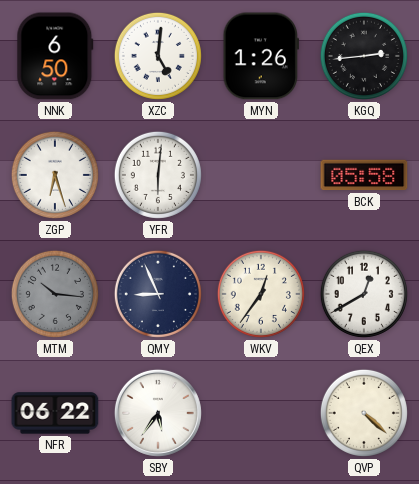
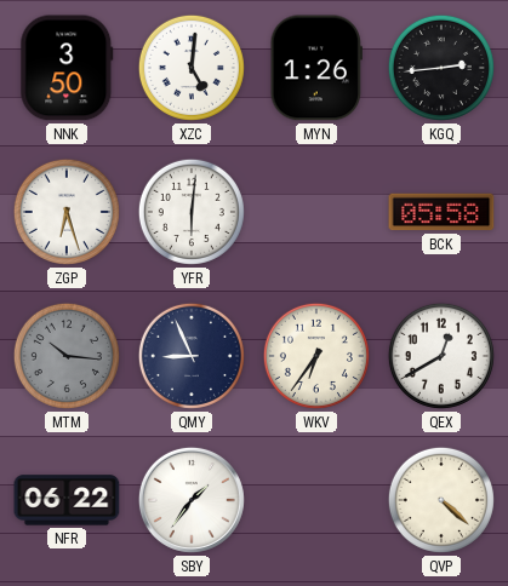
NNK: 6:50 -> 3:50 (67, 68)
WKV: 12:36 -> 6:36 (316, 356)
SBY: 5:36 -> 1:36 (192, 500)
